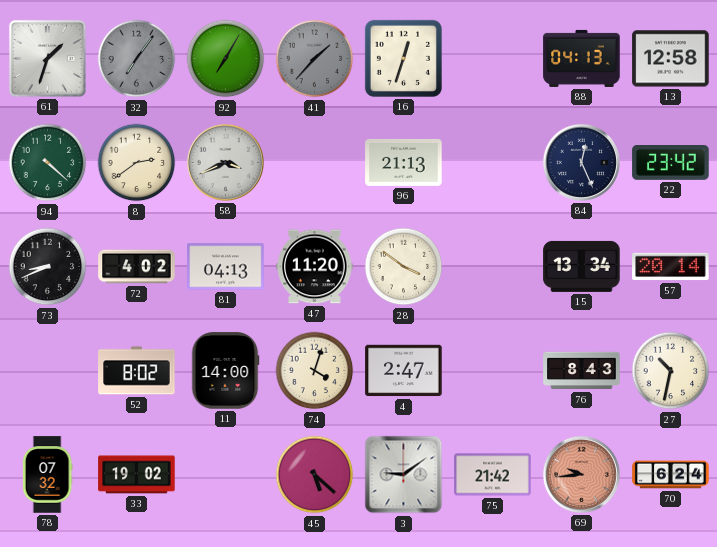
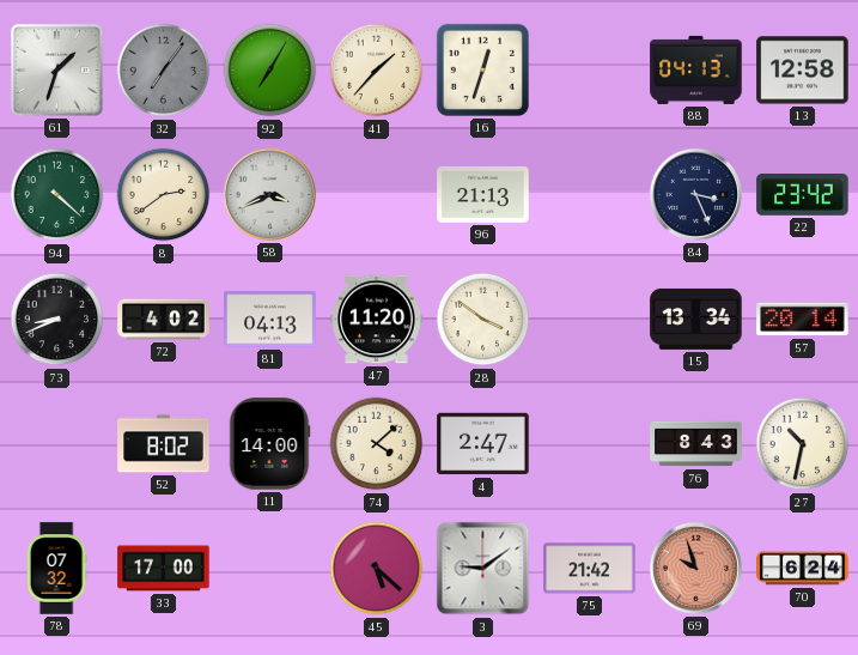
41 dial: grey -> cream (377, 71)
84: 12:26 -> 3:26 (695, 194)
74: 4:03 -> 4:08 (377, 444)
33: 19:02 -> 17:00 (164, 569)
69: 9:44 -> 9:57 (695, 568)
